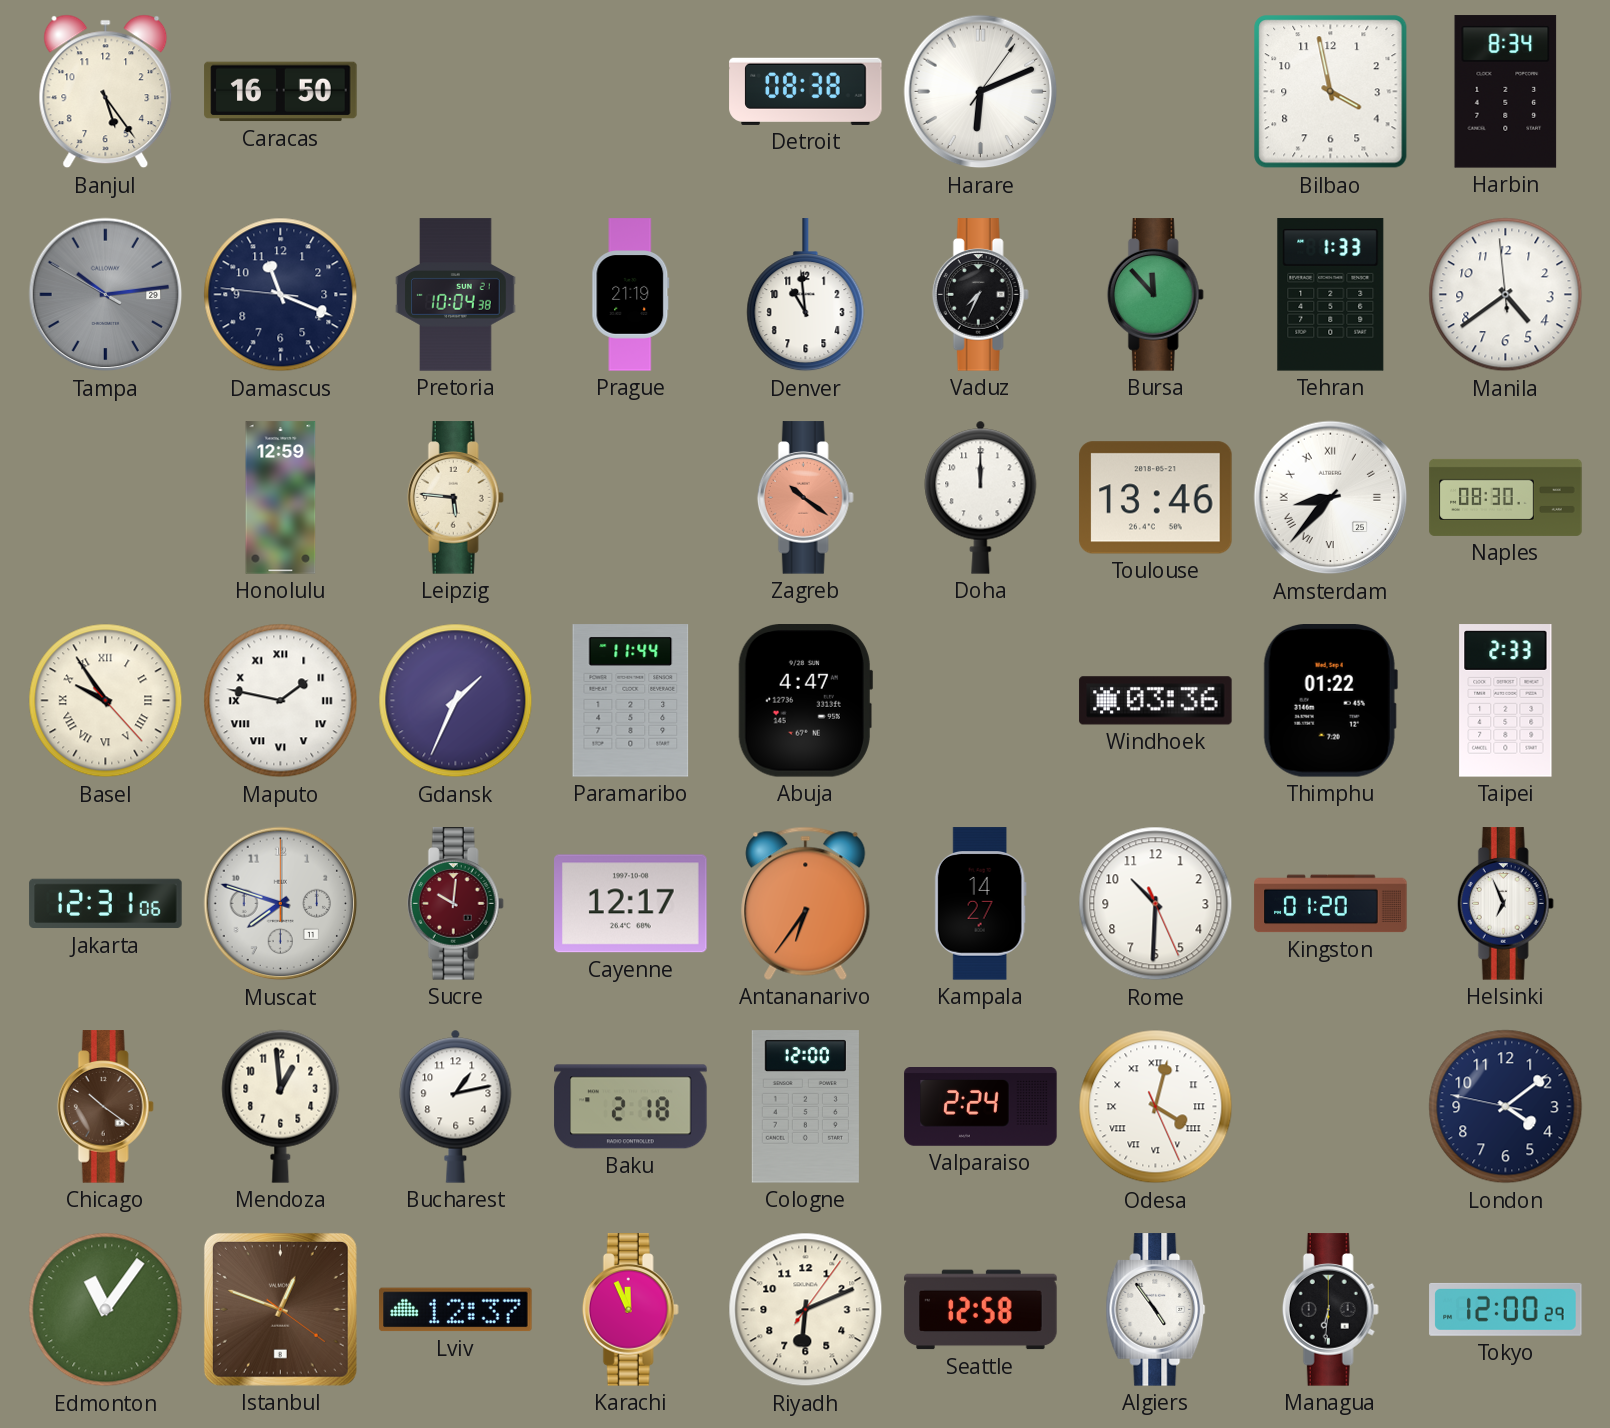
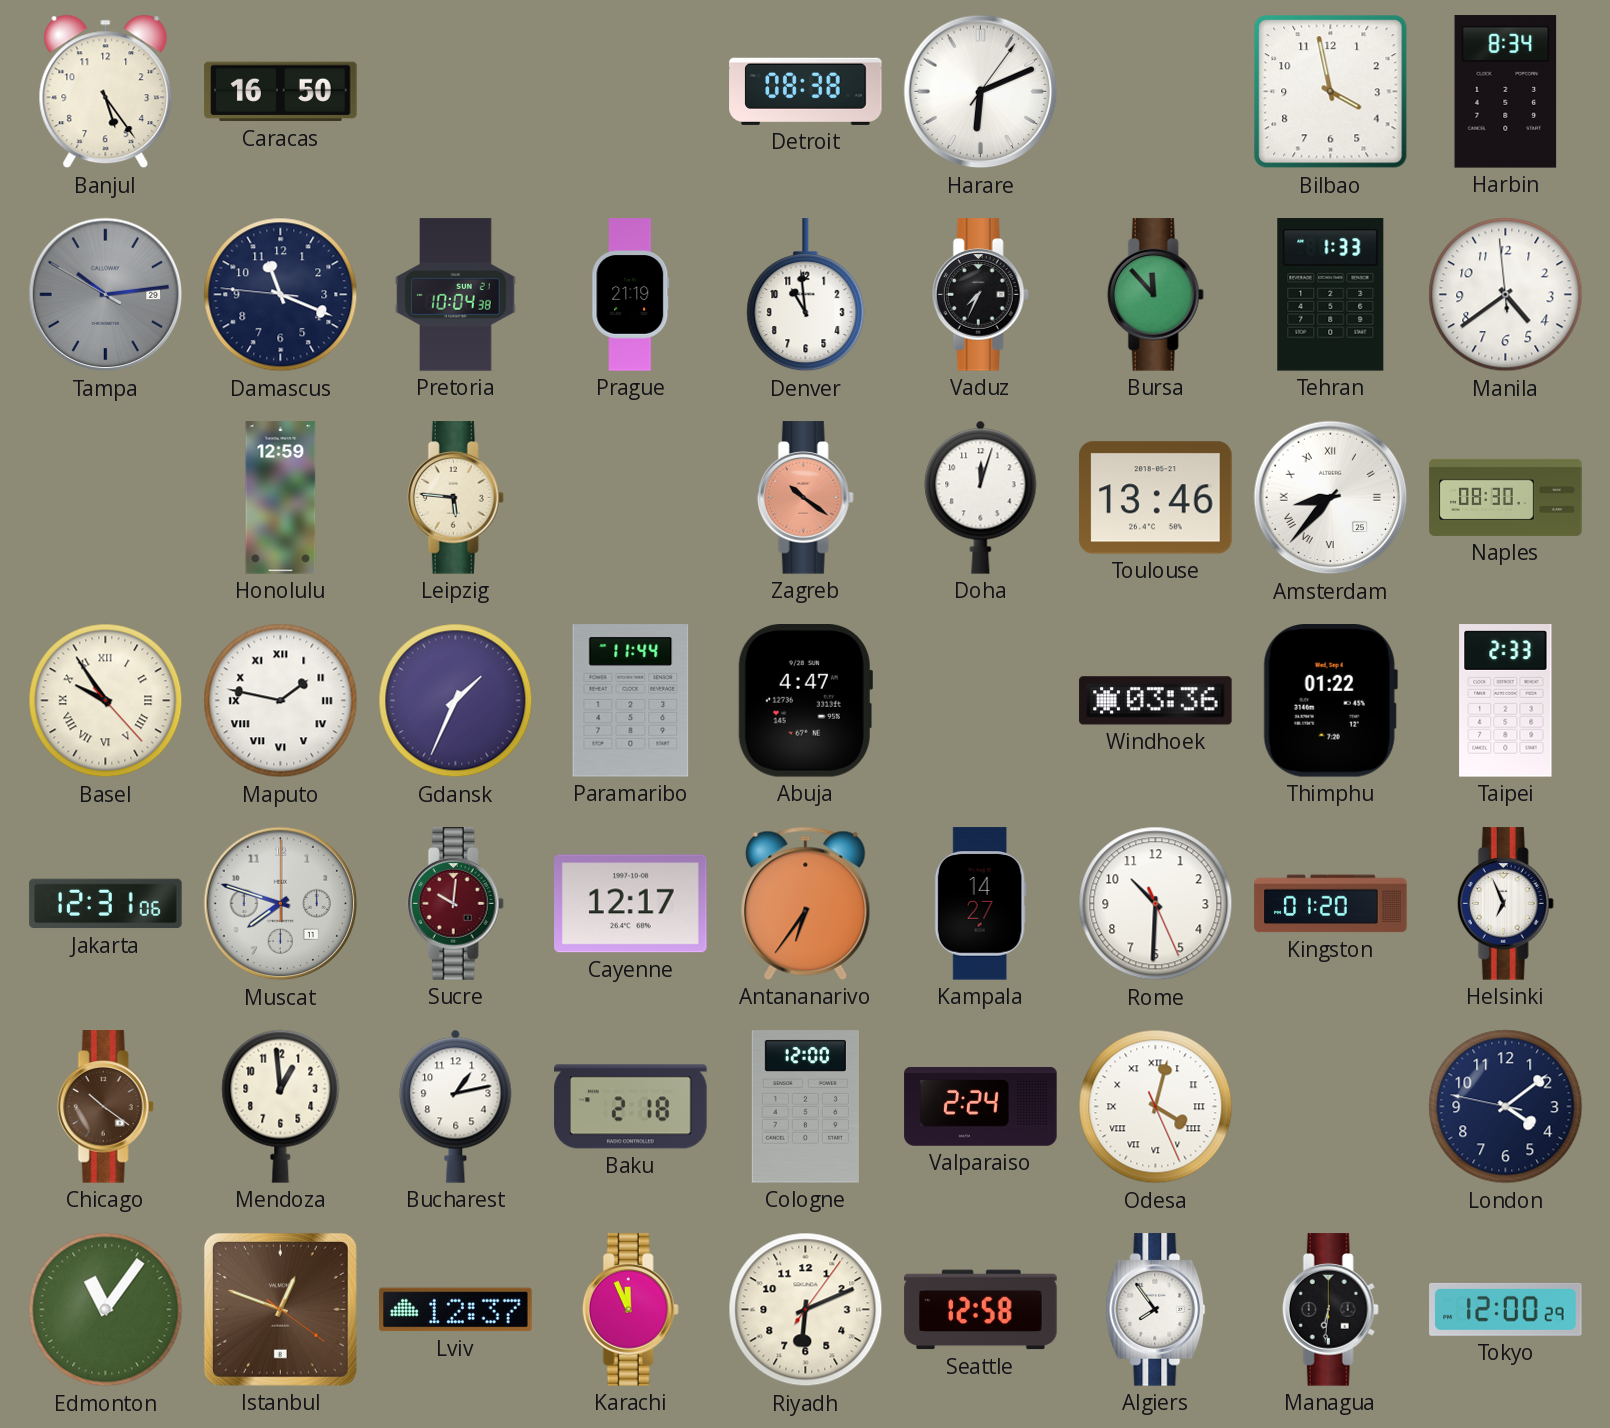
Doha: 12:00 -> 12:03 (981, 497)
Algiers: 4:54 -> 7:54 (1156, 1310)
